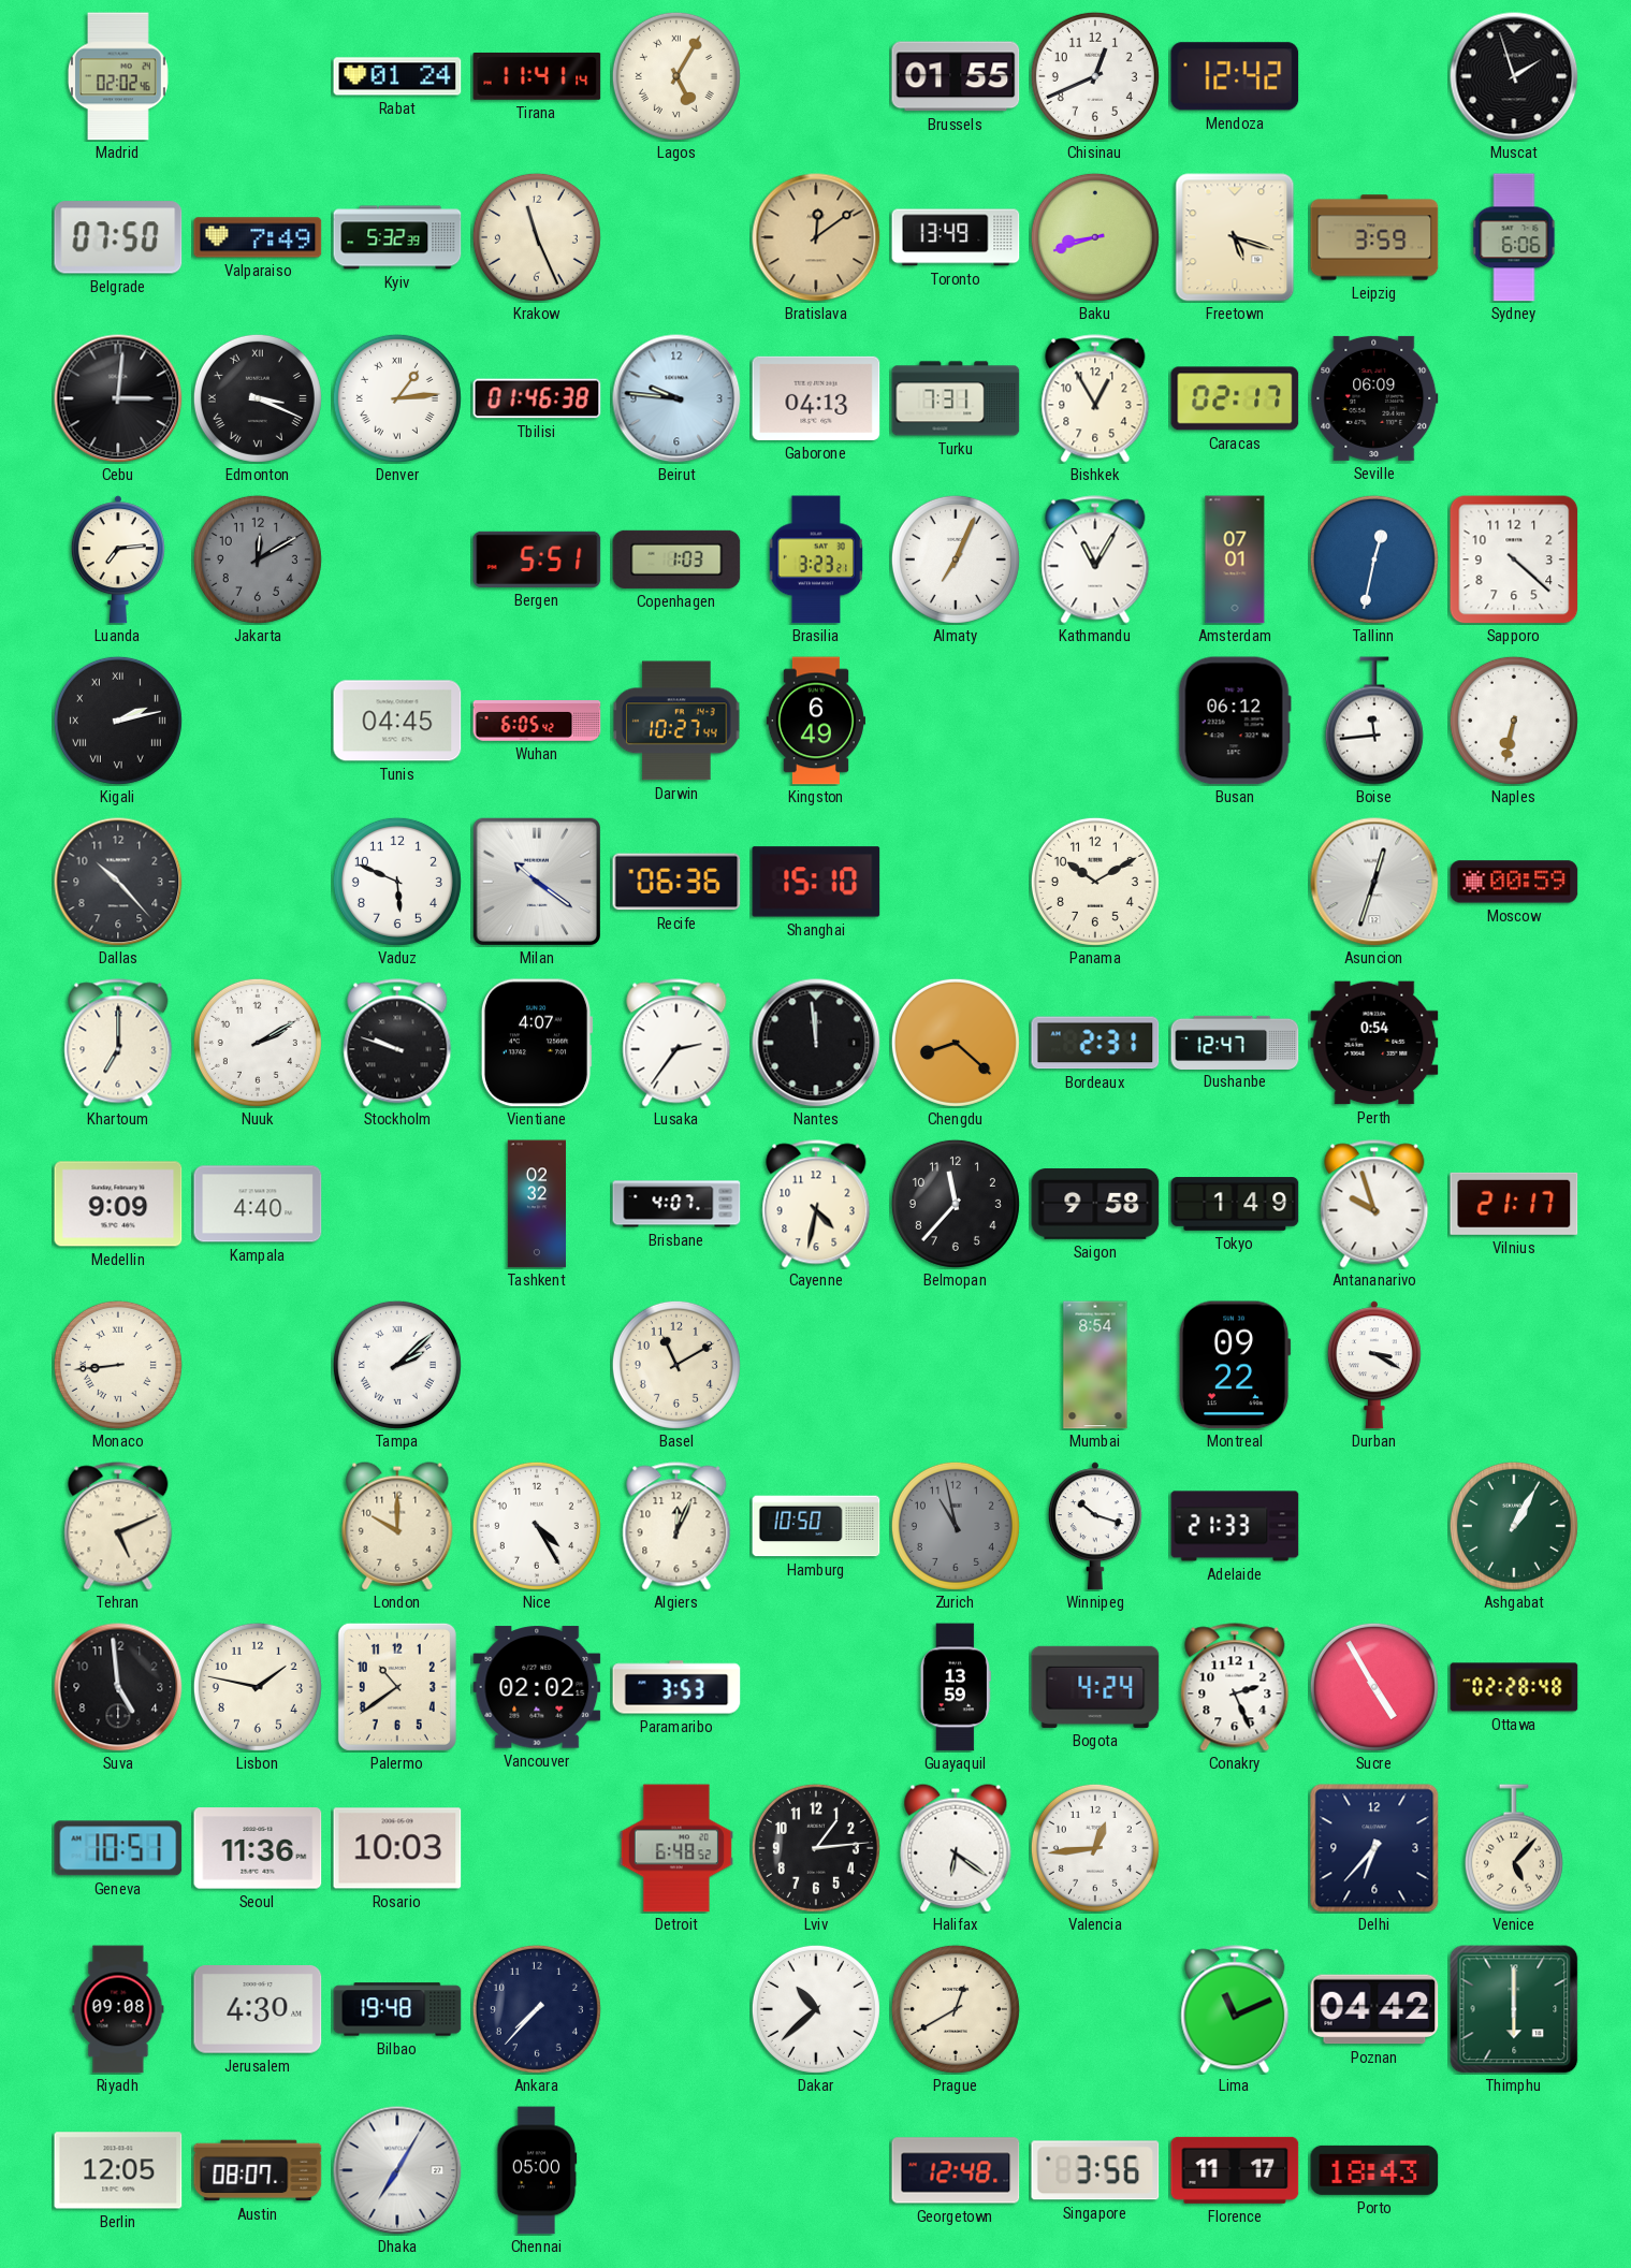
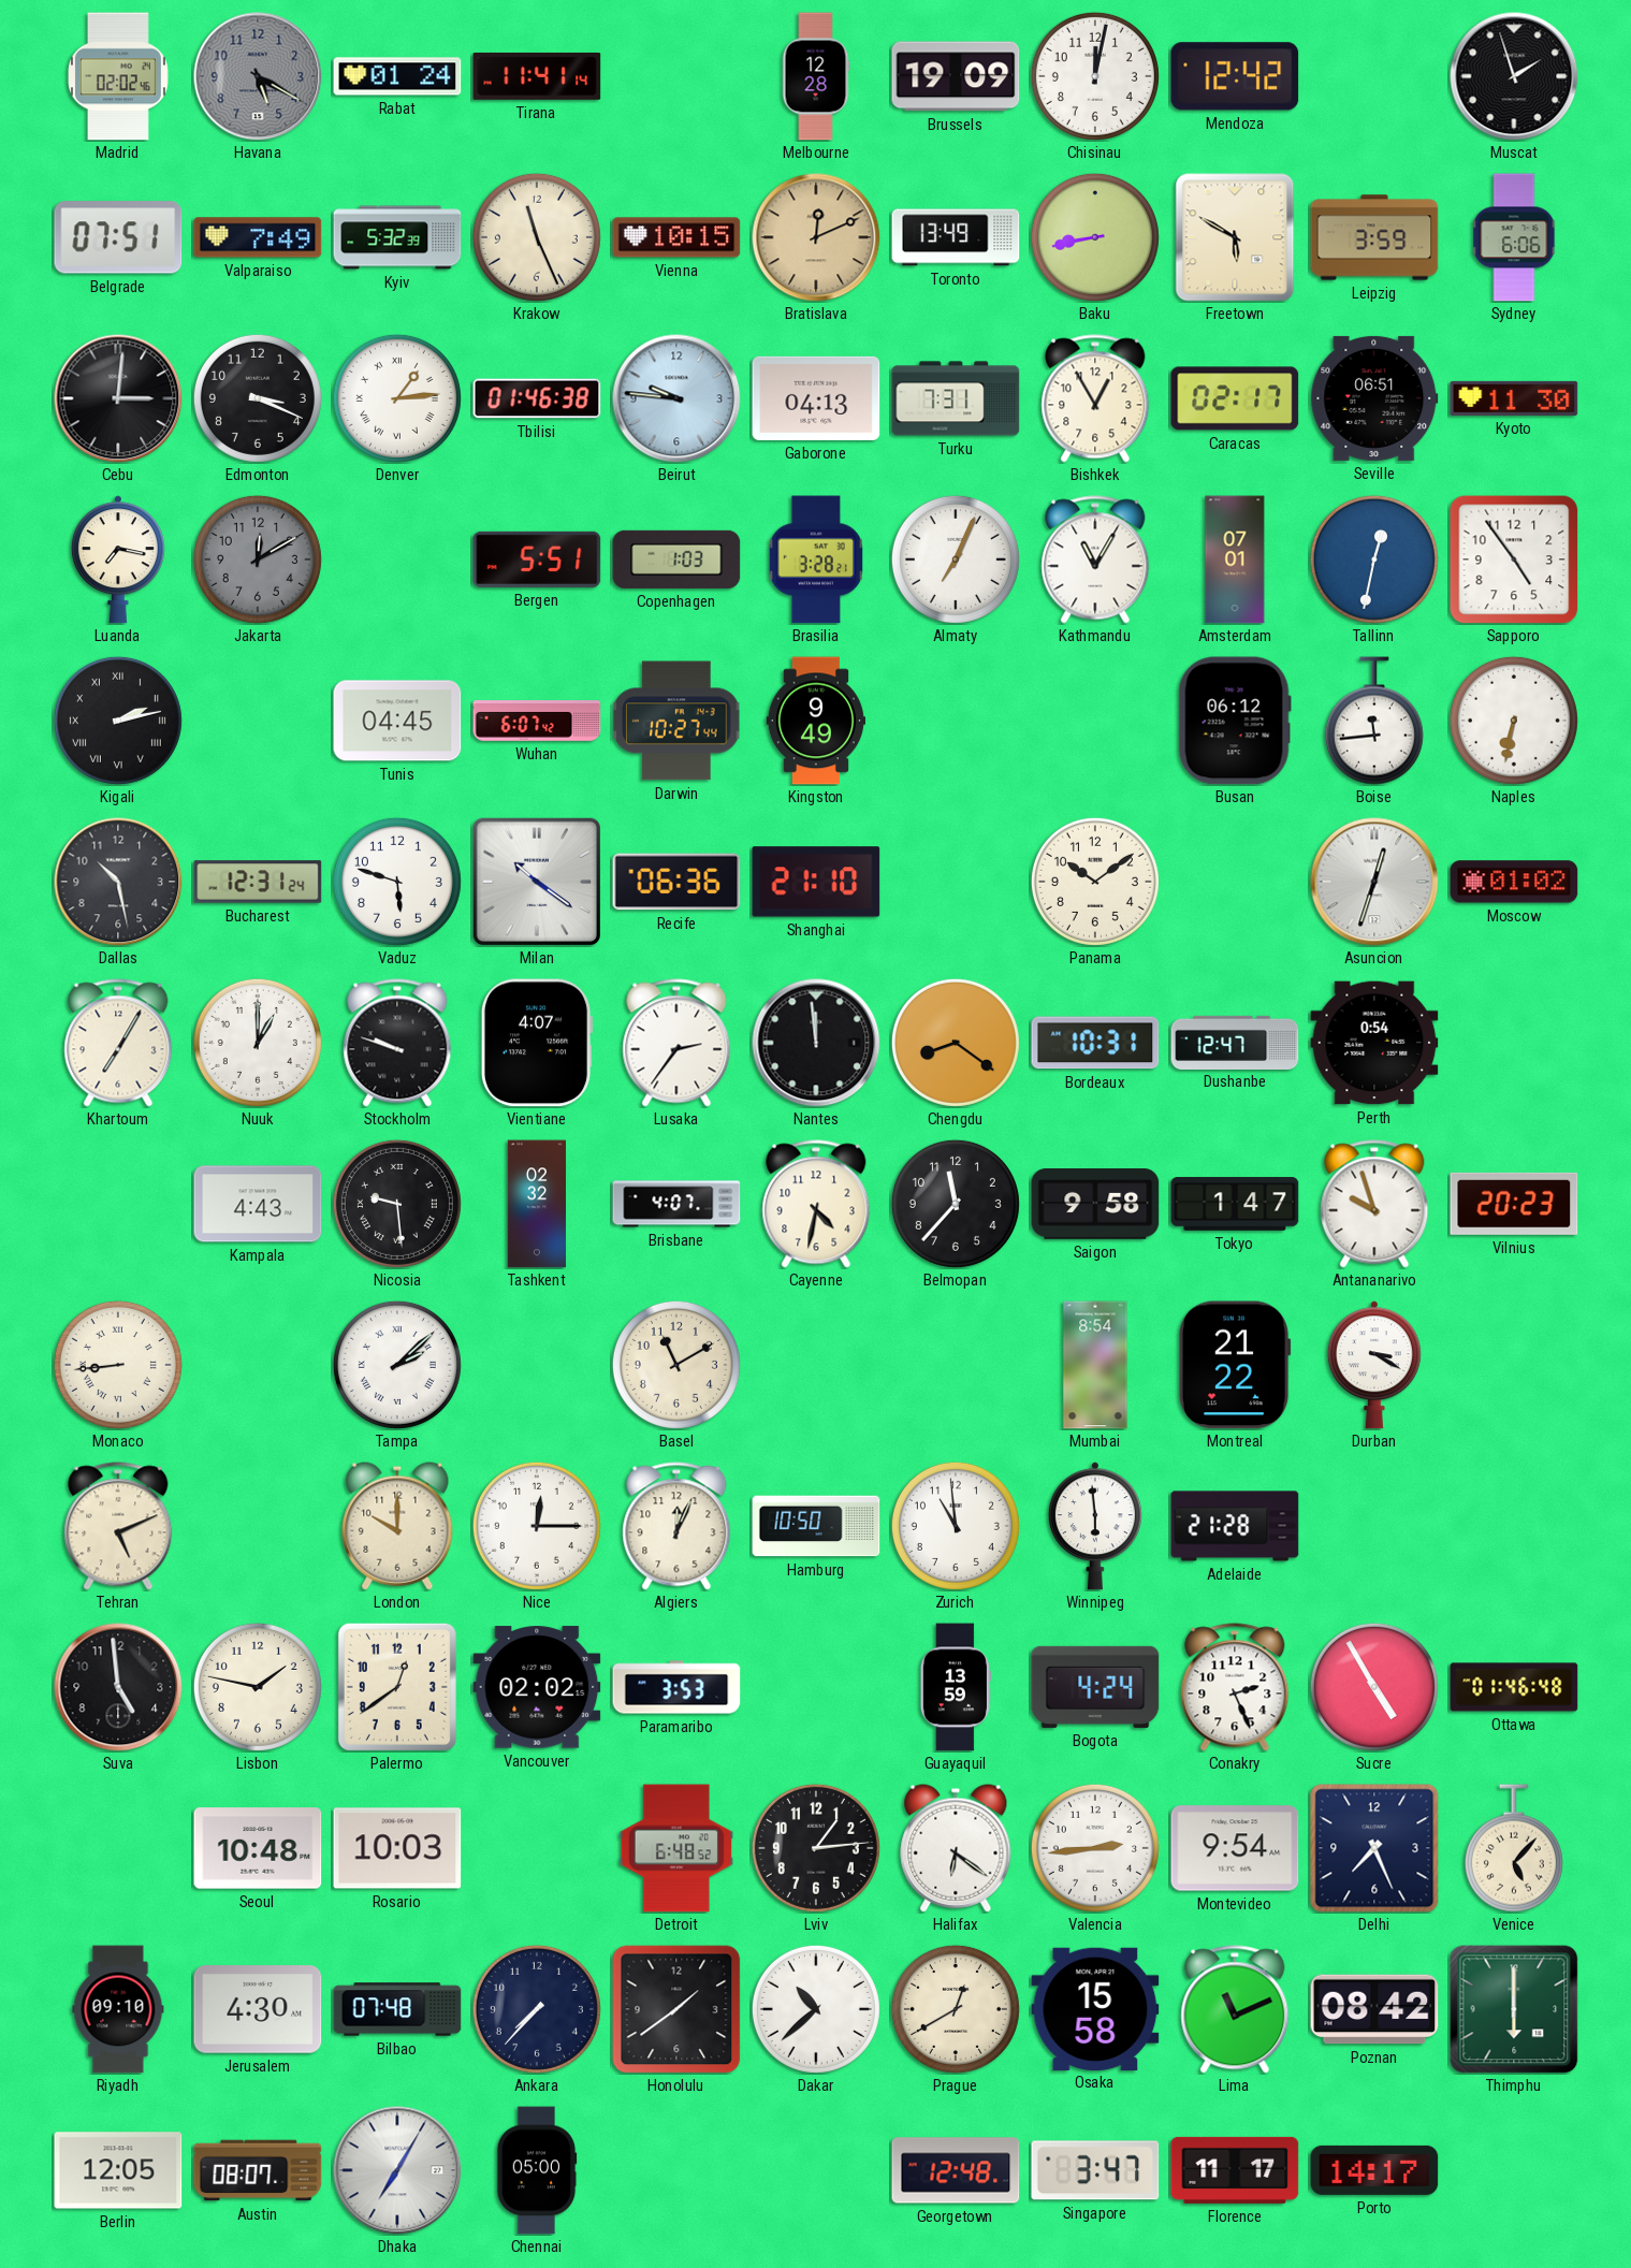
Havana: none -> 5:20 (258, 76)
Lagos: 5:05 -> none (676, 76)
Melbourne: none -> 12:28 (816, 76)
Brussels: 01:55 -> 19:09 (956, 76)
Chisinau: 12:41 -> 12:02 (1095, 76)
Belgrade: 07:50 -> 07:51 (118, 237)
Vienna: none -> 10:15 (676, 237)
Bratislava: 12:09 -> 12:11 (816, 237)
Baku: 8:42 -> 8:43 (1095, 237)
Freetown: 5:18 -> 5:50 (1235, 237)
Edmonton numerals: Roman -> Arabic (258, 398)
Seville: 06:09 -> 06:51 (1374, 398)
Kyoto: none -> 11:30 (1514, 398)
Luanda: 7:14 -> 7:17 (118, 559)
Brasilia: 3:23 -> 3:28 (815, 559)
Sapporo: 4:22 -> 4:54 (1514, 559)
Wuhan: 6:05 -> 6:07 (537, 721)
Kingston: 6:49 -> 9:49 (815, 721)
Dallas: 10:23 -> 10:28 (118, 882)
Bucharest: none -> 12:31 (258, 882)
Vaduz: 5:49 -> 5:48 (397, 882)
Shanghai: 15:10 -> 21:10 (816, 882)
Panama: 10:10 -> 10:09 (1095, 882)
Moscow: 00:59 -> 01:02 (1514, 882)
Khartoum: 7:00 -> 7:05 (118, 1043)
Nuuk: 2:10 -> 1:00 (258, 1043)
Chengdu: 8:22 -> 8:21 (956, 1043)
Bordeaux: 2:31 -> 10:31 (1095, 1043)
Medellin: 9:09 -> none (118, 1204)
Kampala: 4:40 -> 4:43 (258, 1204)
Nicosia: none -> 9:29 (397, 1204)
Tokyo: 1:49 -> 1:47 (1235, 1204)
Vilnius: 21:17 -> 20:23 (1514, 1204)
Montreal: 09:22 -> 21:22 (1235, 1365)
Nice: 4:25 -> 12:15 (537, 1526)
Zurich: 10:58 -> 10:59 (956, 1526)
Zurich dial: grey -> white (956, 1526)
Winnipeg: 10:18 -> 5:59 (1095, 1526)
Adelaide: 21:33 -> 21:28 (1235, 1526)
Ashgabat: 1:05 -> none (1514, 1526)
Palermo: 10:39 -> 12:39 (397, 1687)
Ottawa: 02:28 -> 01:46 (1514, 1687)
Geneva: 10:51 -> none (118, 1848)
Seoul: 11:36 -> 10:48 (258, 1848)
Valencia: 12:44 -> 2:44 (1095, 1848)
Montevideo: none -> 9:54 (1235, 1848)
Delhi: 6:37 -> 7:26 (1374, 1848)
Riyadh: 09:08 -> 09:10 (118, 2009)
Bilbao: 19:48 -> 07:48 (397, 2009)
Honolulu: none -> 1:39 (676, 2009)
Osaka: none -> 15:58 (1095, 2008)
Poznan: 04:42 -> 08:42 (1374, 2009)
Singapore: 3:56 -> 3:47 (1095, 2170)
Porto: 18:43 -> 14:17 (1374, 2170)
